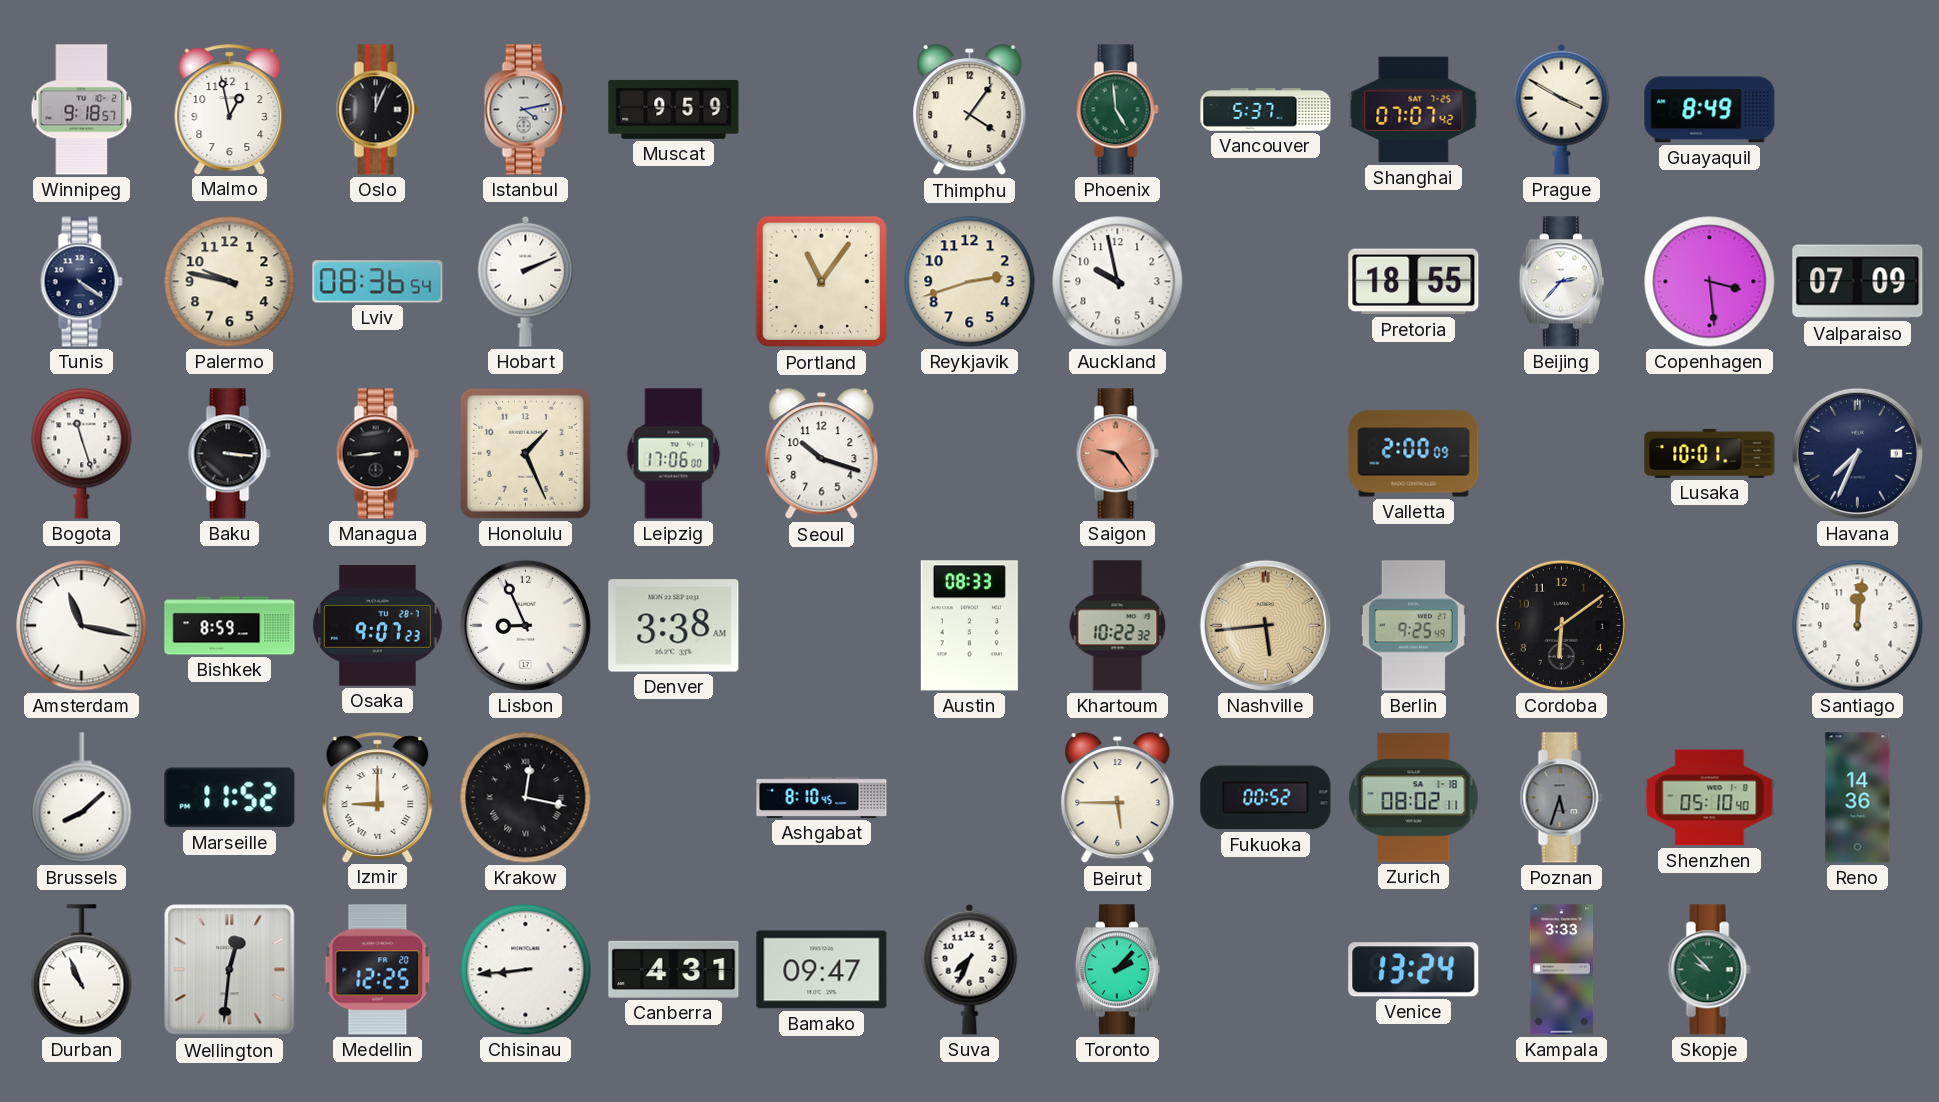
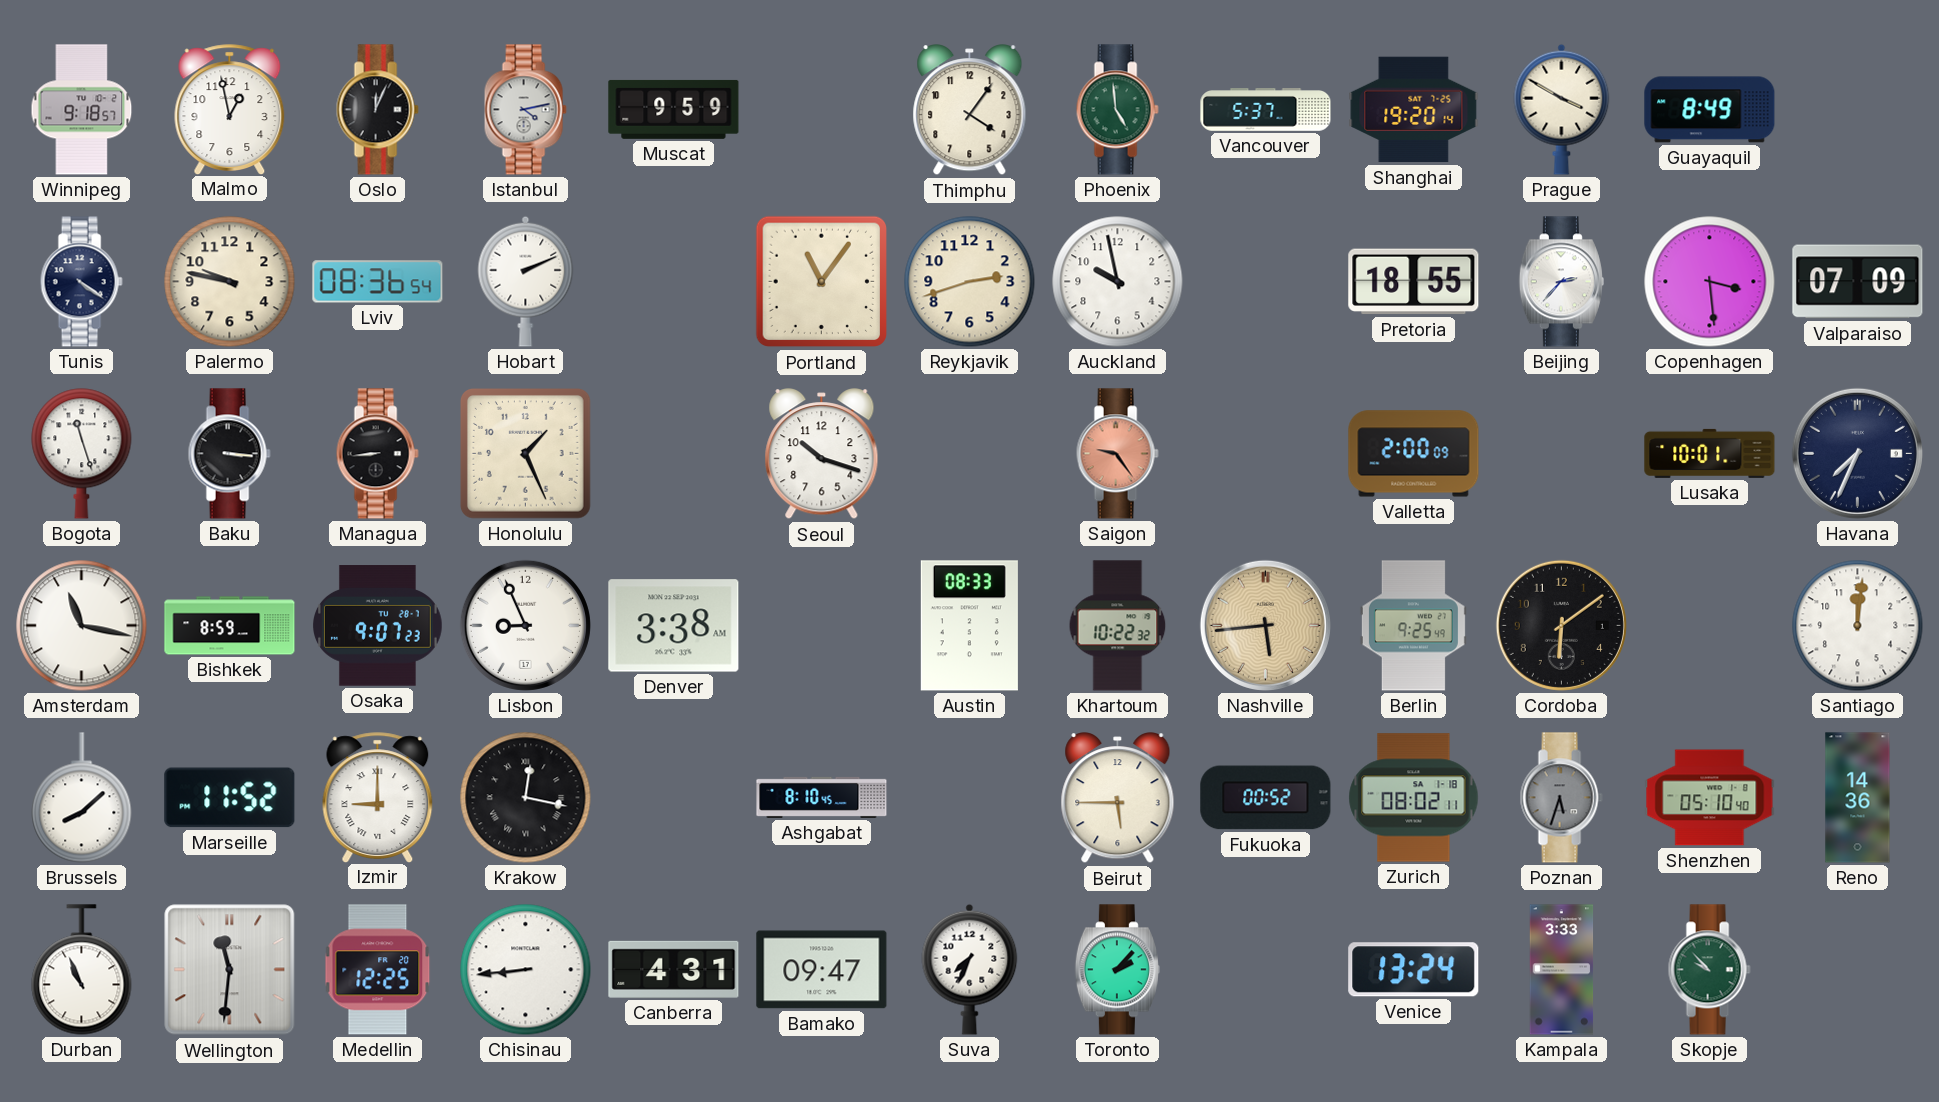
Shanghai: 07:07 -> 19:20 (1414, 110)
Leipzig: 17:06 -> none (674, 454)
Wellington: 12:31 -> 11:31 (230, 970)
